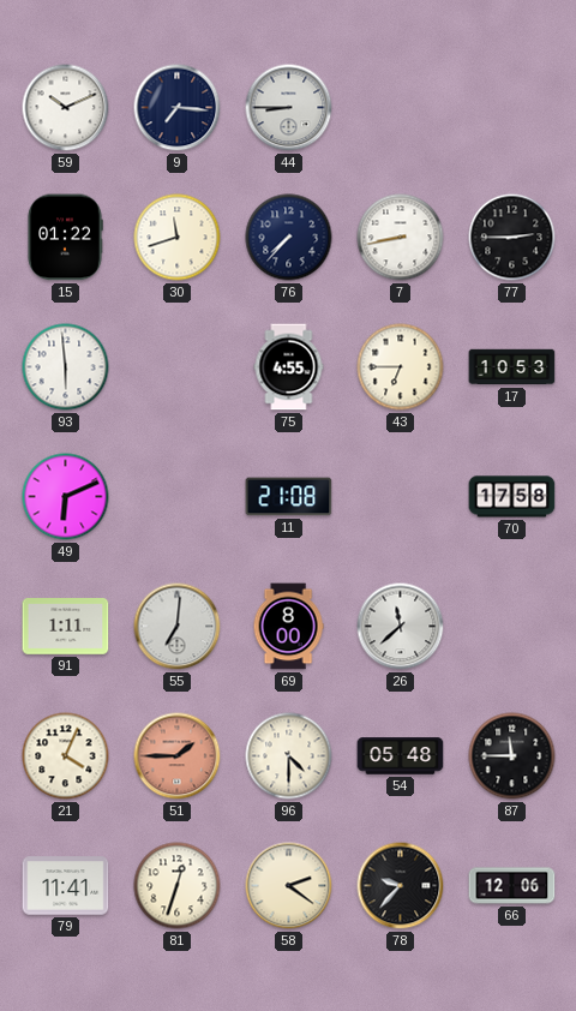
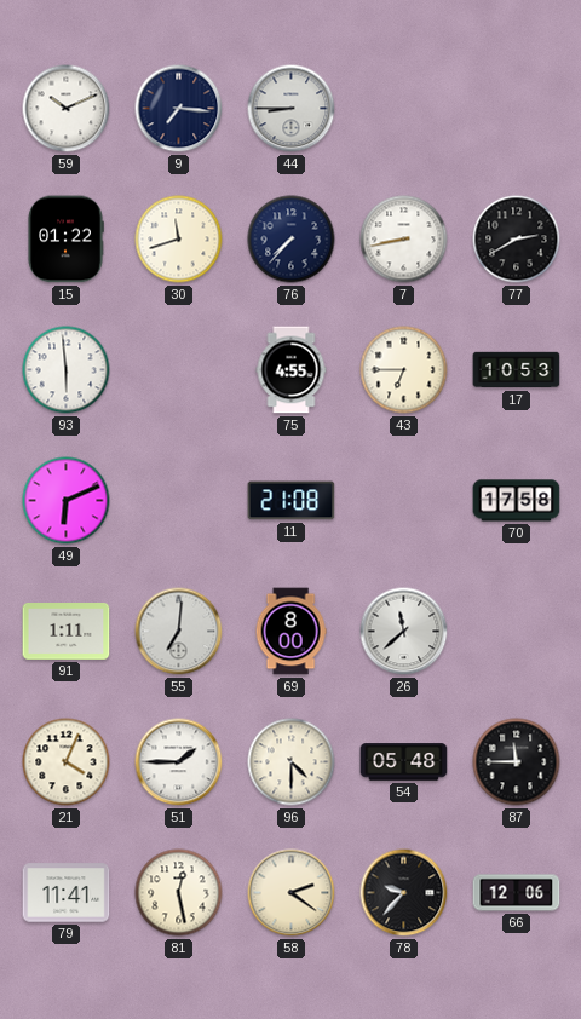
77: 2:45 -> 2:40 (517, 240)
51 dial: salmon -> white (179, 762)
81: 12:33 -> 12:28 (179, 893)
